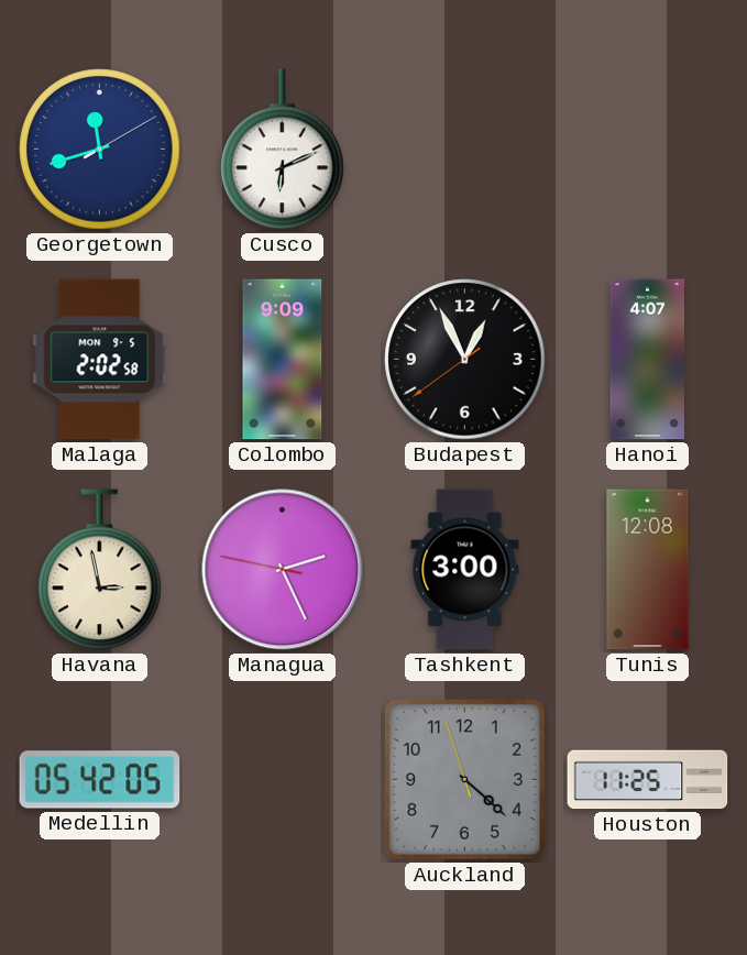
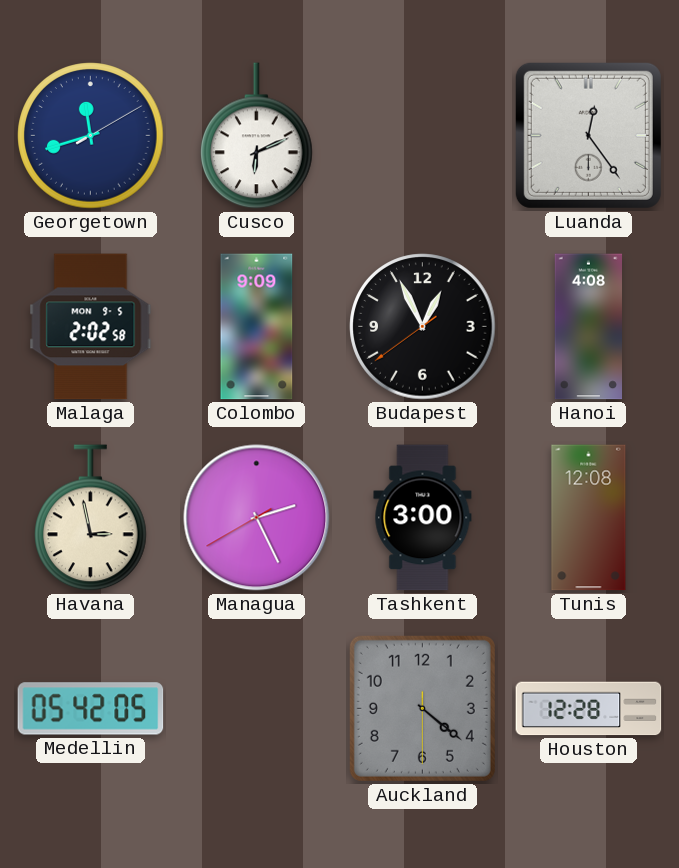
Luanda: none -> 12:24 (588, 135)
Hanoi: 4:07 -> 4:08 (589, 327)
Managua: 2:25:47 -> 2:25:40 (257, 518)
Auckland: 4:21:57 -> 4:21:30 (422, 708)
Houston: 11:25 -> 12:28 (589, 709)
